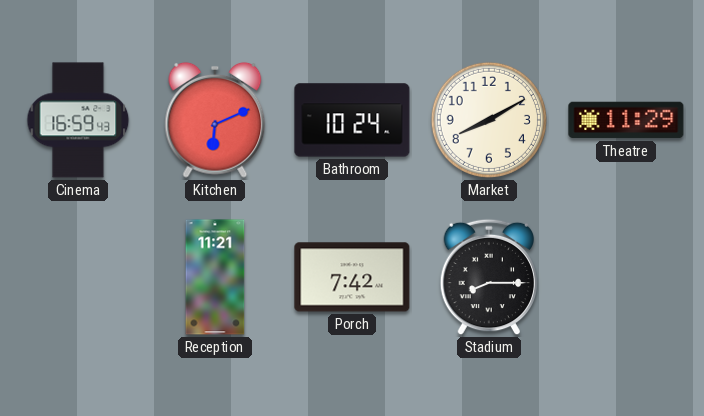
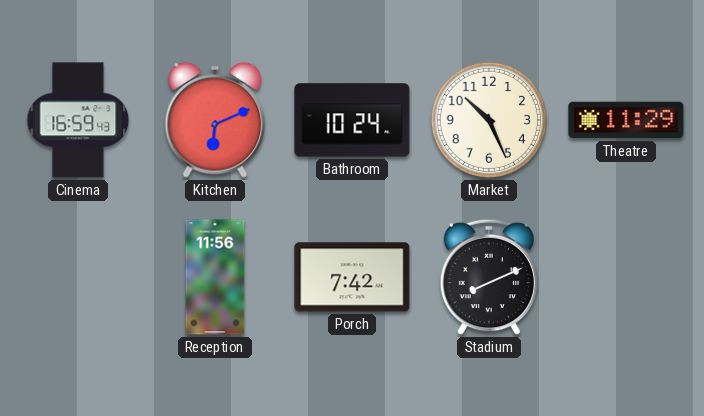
Market: 8:10 -> 10:26 (489, 120)
Reception: 11:21 -> 11:56 (215, 277)
Stadium: 8:15 -> 8:11 (489, 277)
